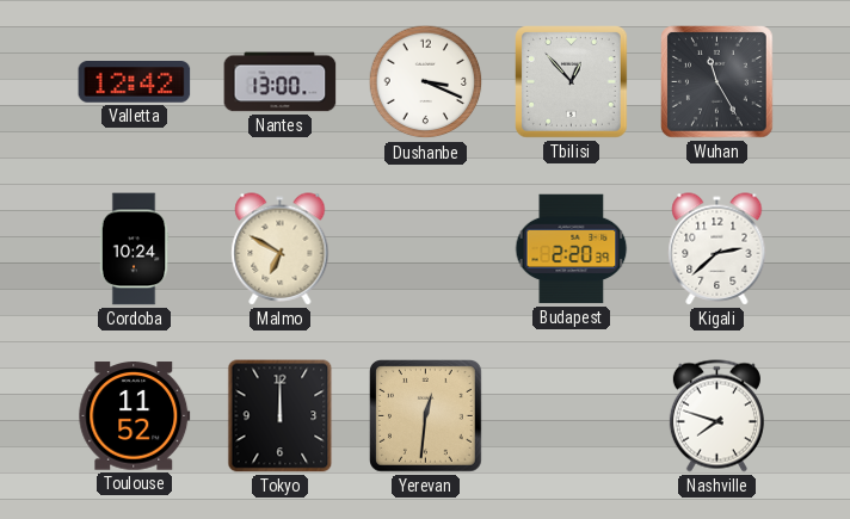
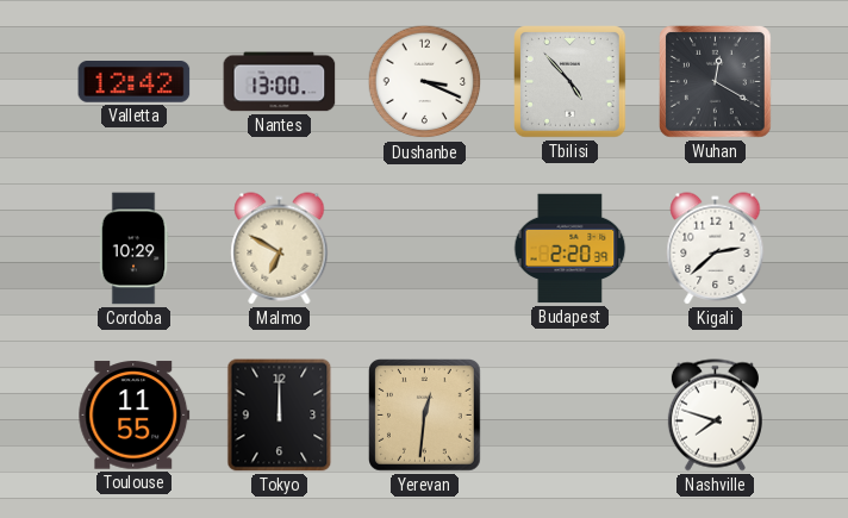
Tbilisi: 12:53 -> 4:53 (570, 82)
Wuhan: 11:25 -> 12:20 (716, 82)
Cordoba: 10:24 -> 10:29 (133, 249)
Toulouse: 11:52 -> 11:55 (135, 416)
